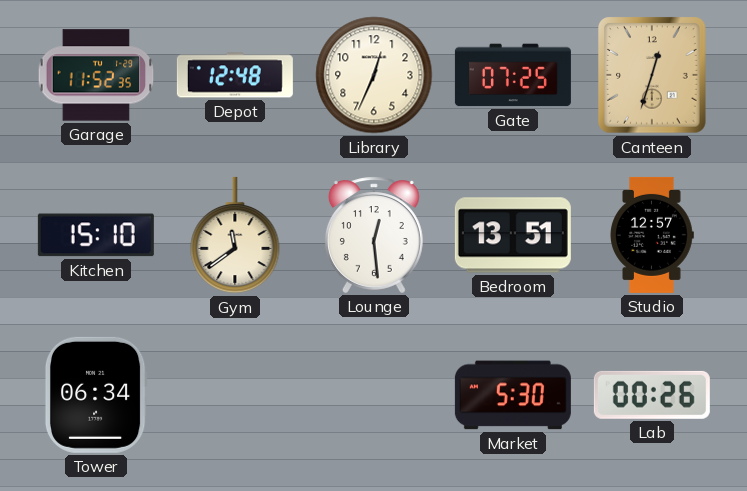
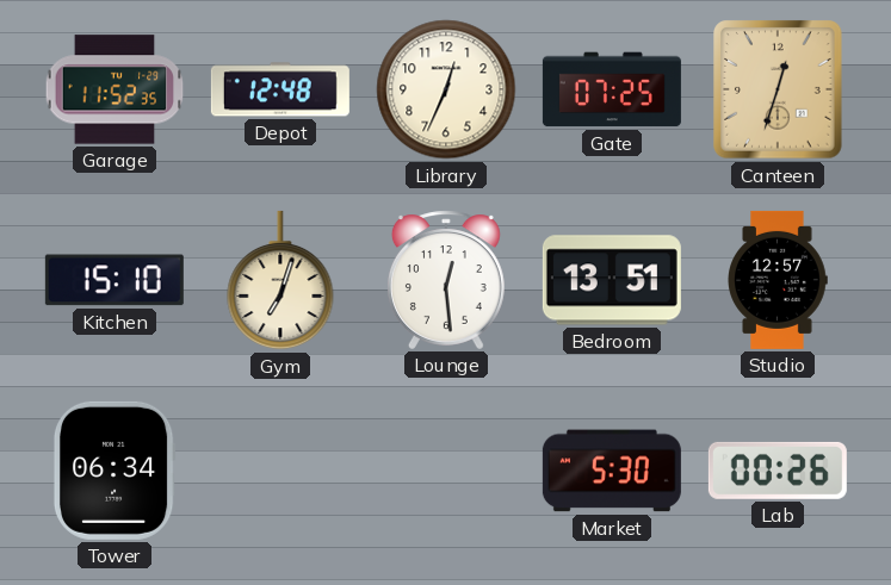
Gym: 11:39 -> 7:03 (280, 280)
